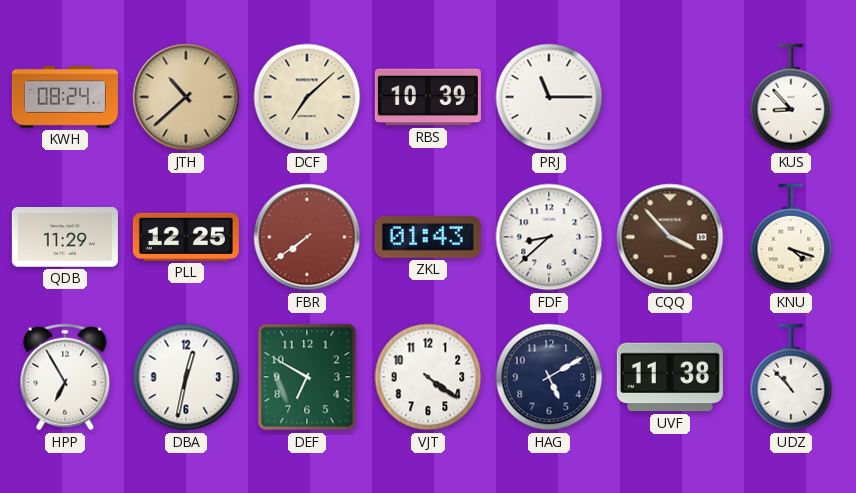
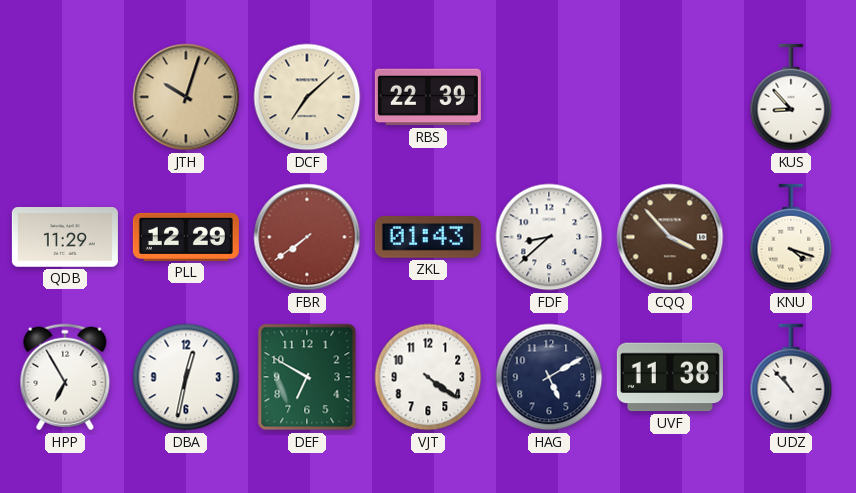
KWH: 08:24 -> none (65, 97)
JTH: 10:38 -> 10:03 (186, 97)
RBS: 10:39 -> 22:39 (428, 97)
PRJ: 11:15 -> none (549, 97)
PLL: 12:25 -> 12:29 (186, 237)
